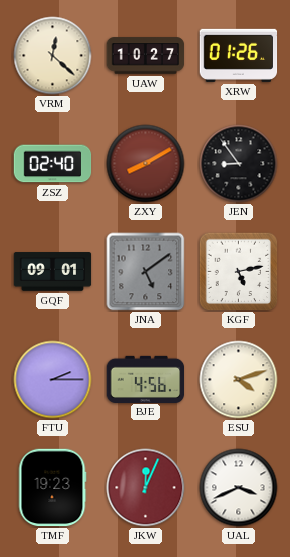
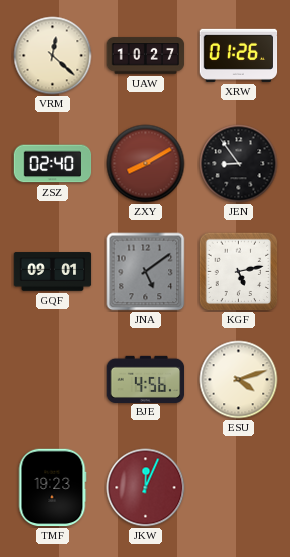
FTU: 2:15 -> none (53, 380)
UAL: 3:41 -> none (239, 488)
